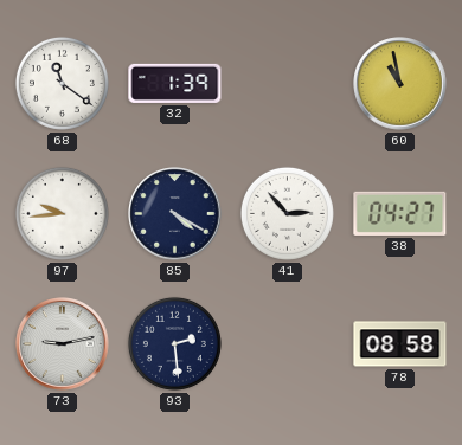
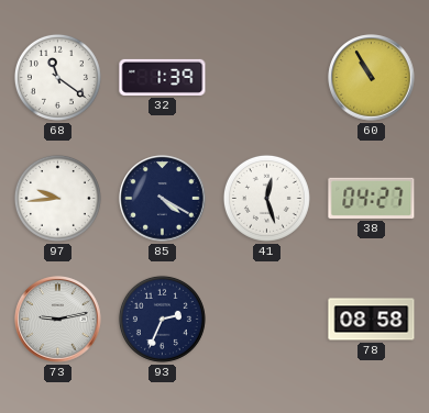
60: 10:58 -> 10:55 (372, 78)
41: 2:53 -> 12:27 (266, 198)
93: 2:29 -> 2:34 (162, 319)
